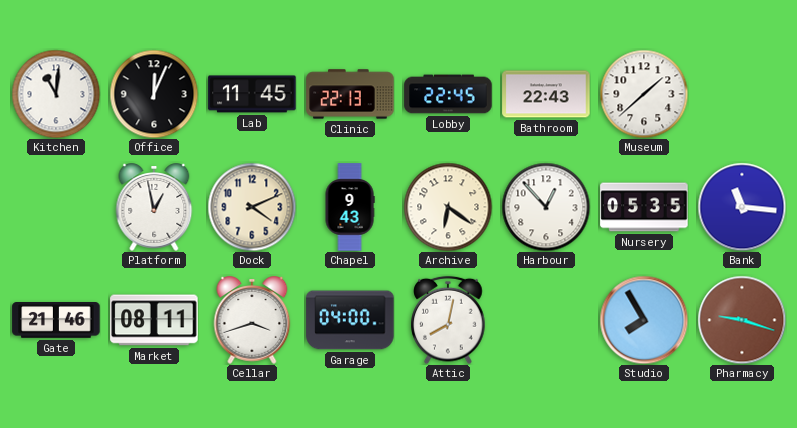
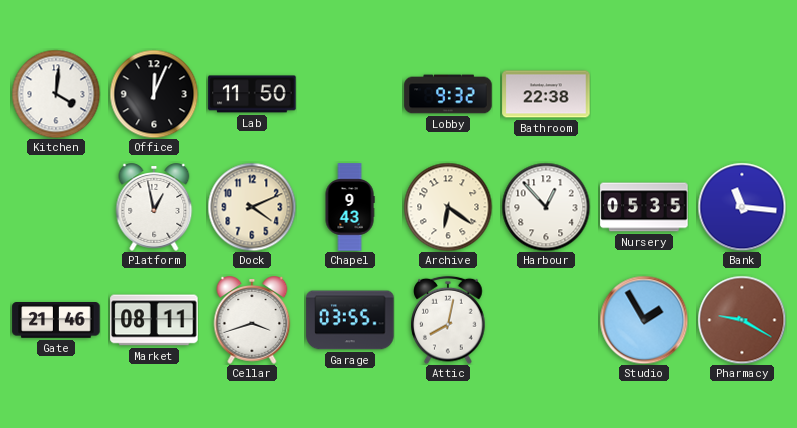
Kitchen: 11:01 -> 4:01 (56, 94)
Lab: 11:45 -> 11:50 (252, 94)
Clinic: 22:13 -> none (350, 94)
Lobby: 22:45 -> 9:32 (448, 94)
Bathroom: 22:43 -> 22:38 (546, 94)
Museum: 1:38 -> none (644, 94)
Garage: 04:00 -> 03:55 (350, 320)
Studio: 7:55 -> 1:55 (644, 320)
Pharmacy: 9:18 -> 9:20 (742, 320)
